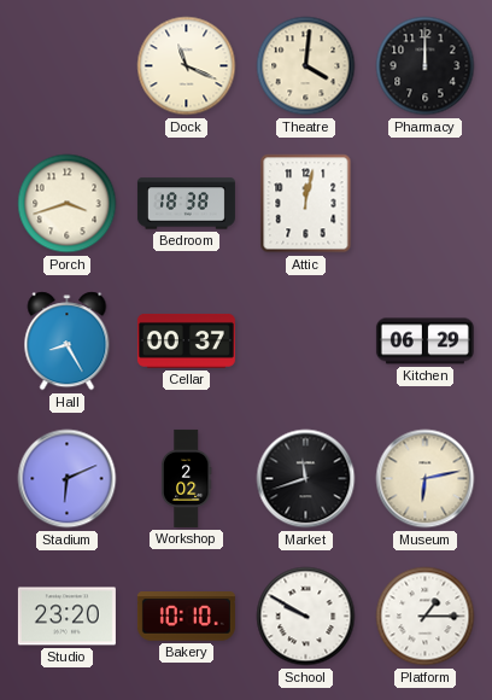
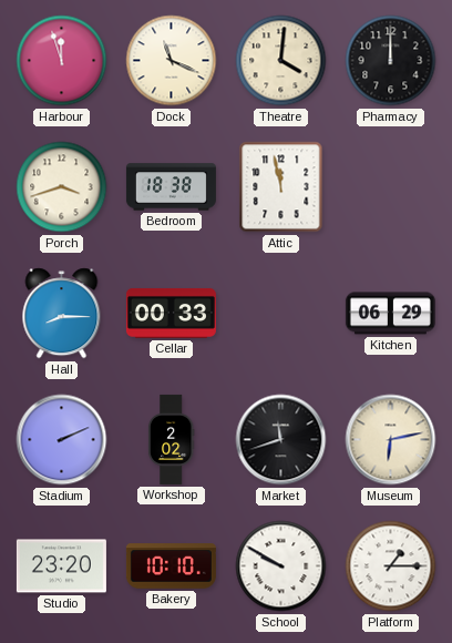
Harbour: none -> 11:57 (62, 61)
Attic: 12:02 -> 11:58 (281, 187)
Hall: 8:25 -> 8:15 (62, 314)
Cellar: 00:37 -> 00:33 (171, 313)
Stadium: 6:11 -> 2:11 (62, 440)
